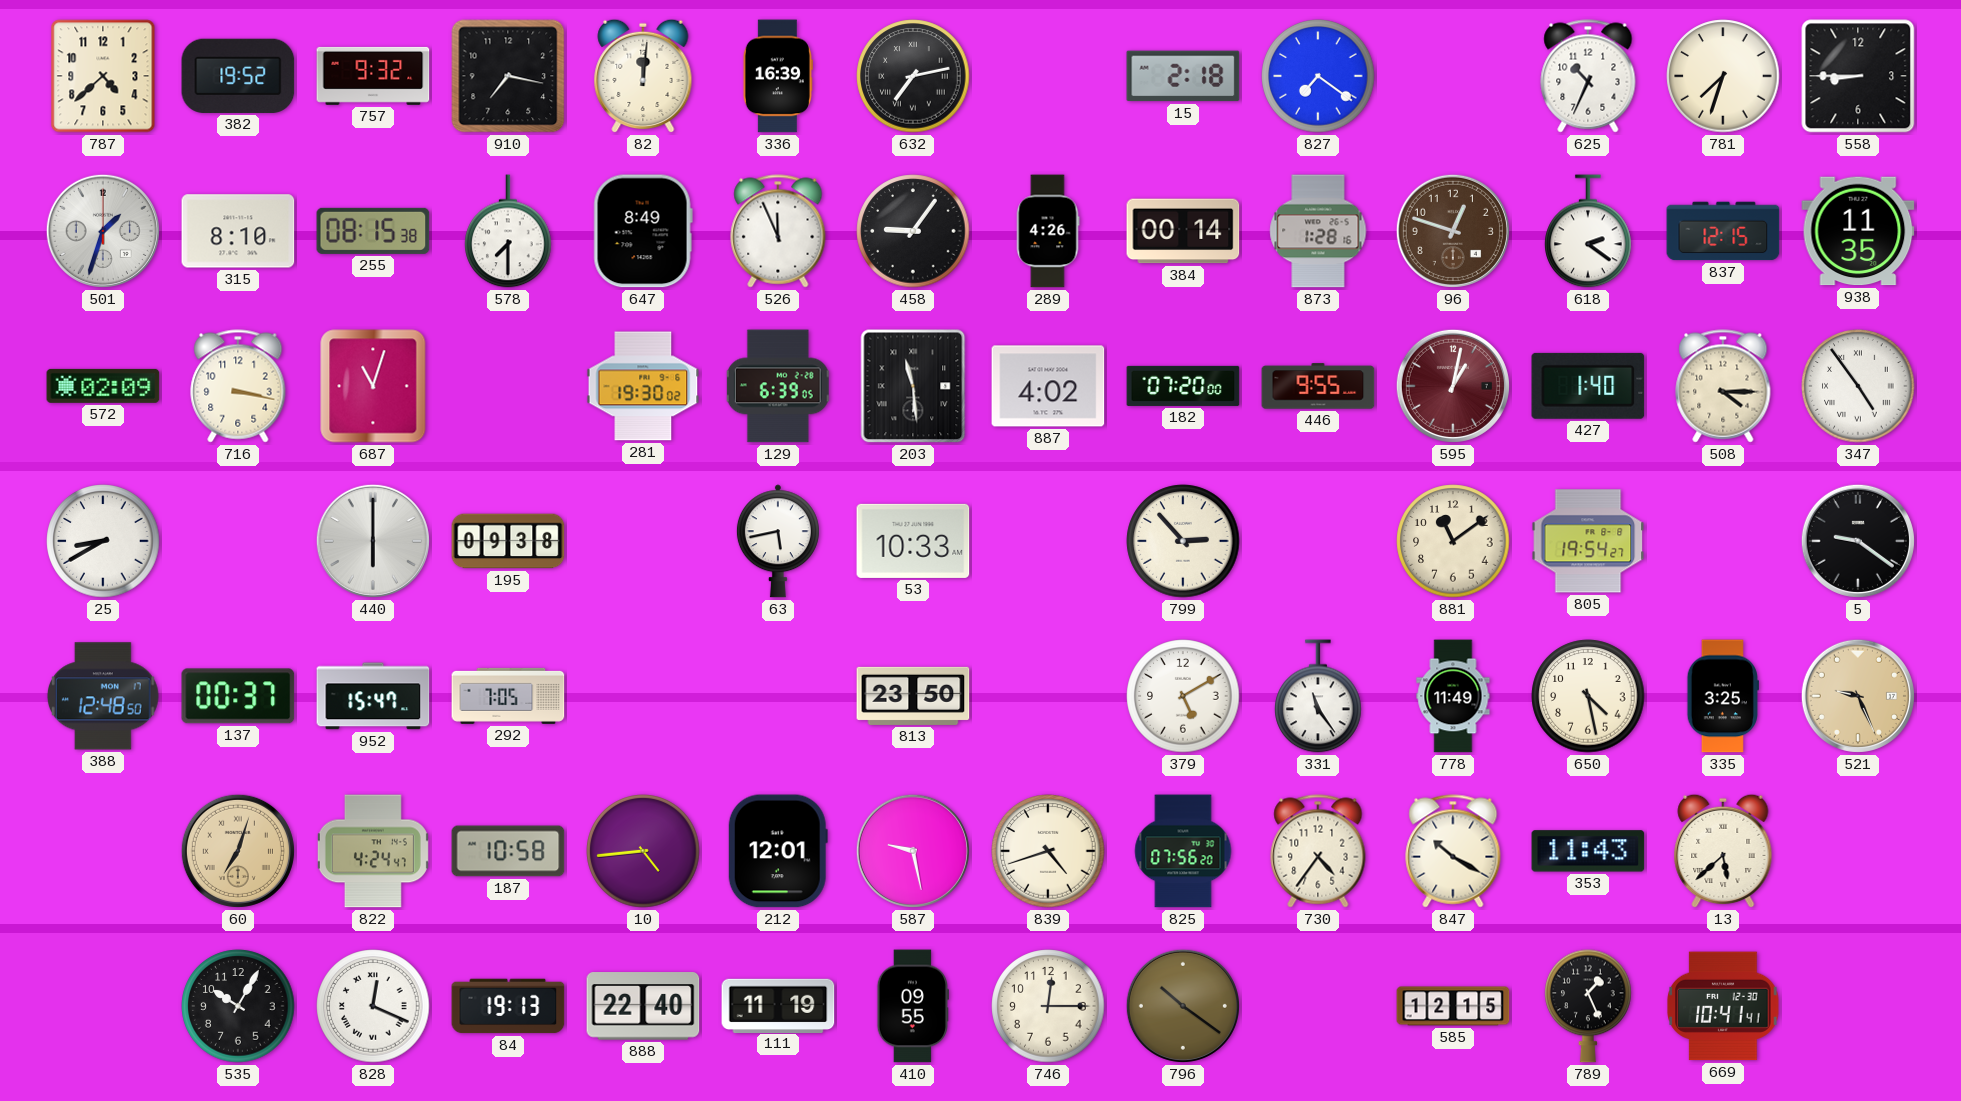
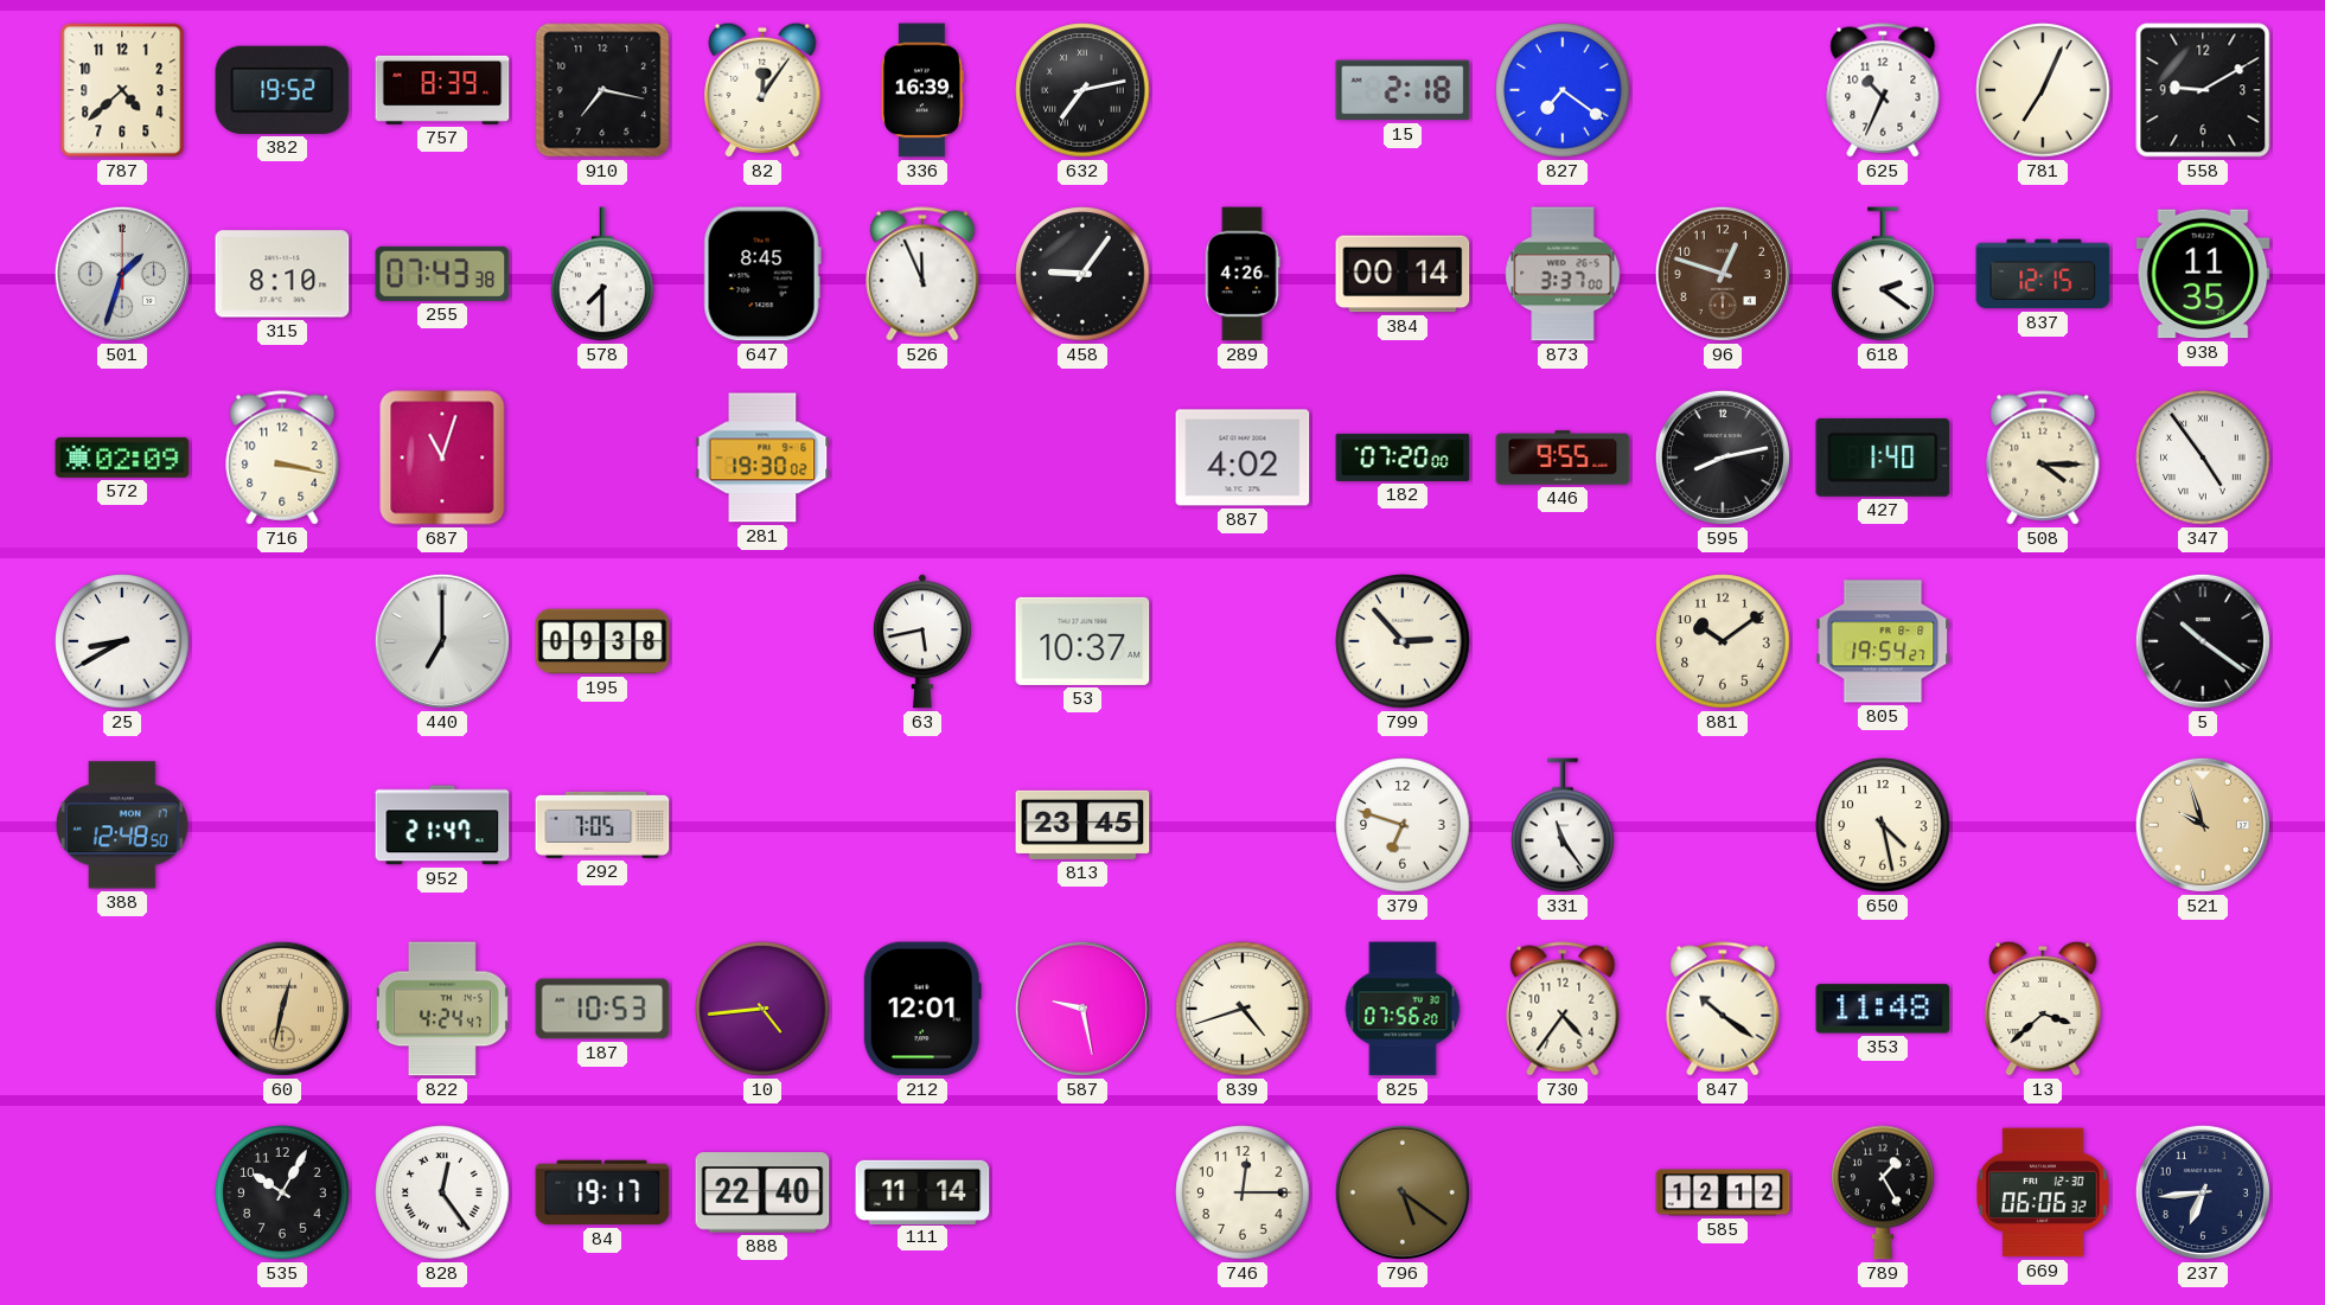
757: 9:32 -> 8:39 (442, 90)
82: 12:01 -> 12:06 (762, 90)
781: 7:33 -> 7:04 (2043, 90)
558: 8:45 -> 9:10 (2203, 90)
255: 08:15 -> 07:43 (442, 274)
647: 8:49 -> 8:45 (762, 274)
873: 1:28 -> 3:37 (1563, 274)
129: 6:39 -> none (778, 386)
203: 11:29 -> none (913, 386)
595: 1:02 -> 8:13 (1723, 458)
595 dial: burgundy -> black (1723, 458)
440: 6:00 -> 7:00 (442, 641)
53: 10:33 -> 10:37 (1082, 641)
881: 11:09 -> 10:09 (1723, 641)
5: 9:21 -> 10:21 (2203, 641)
137: 00:37 -> none (238, 696)
952: 15:47 -> 21:47 (442, 825)
813: 23:50 -> 23:45 (1082, 825)
379: 5:10 -> 6:48 (1403, 825)
778: 11:49 -> none (1453, 696)
335: 3:25 -> none (1723, 696)
521: 9:26 -> 9:57 (2203, 825)
60: 7:03 -> 12:32 (282, 1009)
187: 10:58 -> 10:53 (602, 1009)
847: 10:20 -> 10:21 (1723, 1009)
353: 11:43 -> 11:48 (1883, 1009)
13: 5:38 -> 3:38 (2043, 1009)
828: 12:19 -> 12:24 (442, 1192)
84: 19:13 -> 19:17 (602, 1192)
111: 11:19 -> 11:14 (922, 1191)
410: 09:55 -> none (913, 1006)
796: 10:21 -> 5:21 (1403, 1192)
585: 12:15 -> 12:12 (1723, 1192)
789: 1:26 -> 1:25 (1883, 1192)
669: 10:41 -> 06:06 (2043, 1192)
237: none -> 6:44 (2203, 1192)
